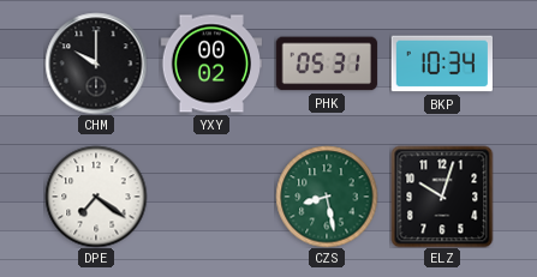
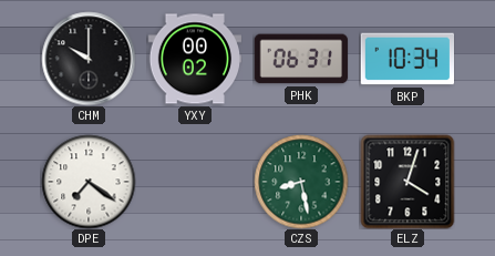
PHK: 05:31 -> 06:31 (301, 59)
ELZ: 10:03 -> 4:03 (408, 182)
